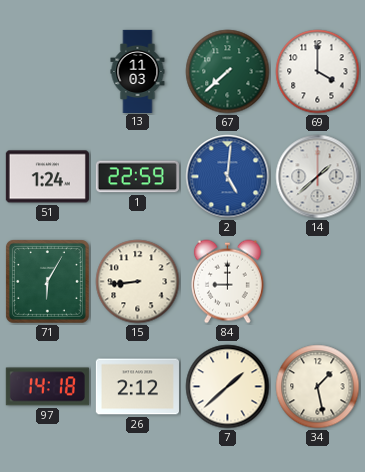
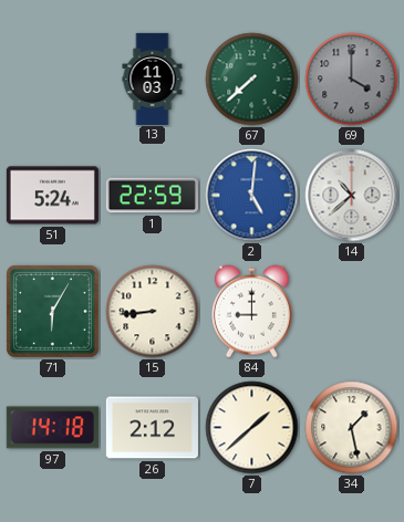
69 dial: white -> grey (352, 80)
51: 1:24 -> 5:24 (52, 196)
14: 1:38 -> 10:38 (352, 196)
